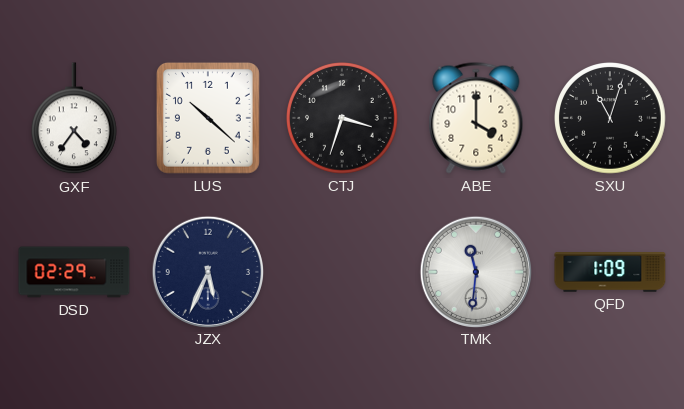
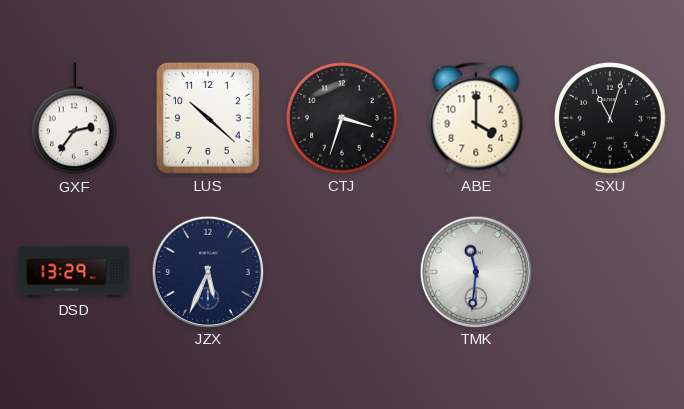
GXF: 4:36 -> 2:36 (74, 119)
DSD: 02:29 -> 13:29 (74, 272)
QFD: 1:09 -> none (610, 272)
